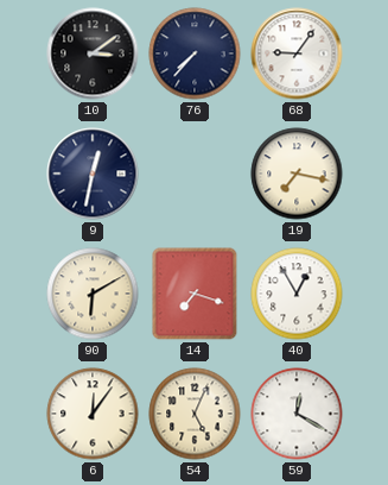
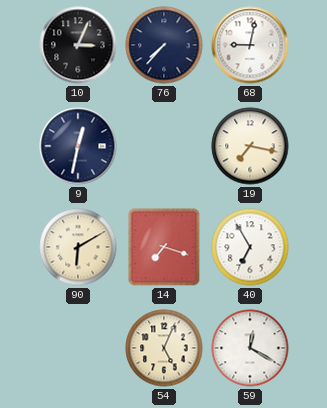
10: 3:09 -> 3:04 (78, 45)
68: 9:06 -> 9:02 (250, 45)
40: 12:55 -> 6:55 (250, 247)
6: 12:06 -> none (93, 414)
